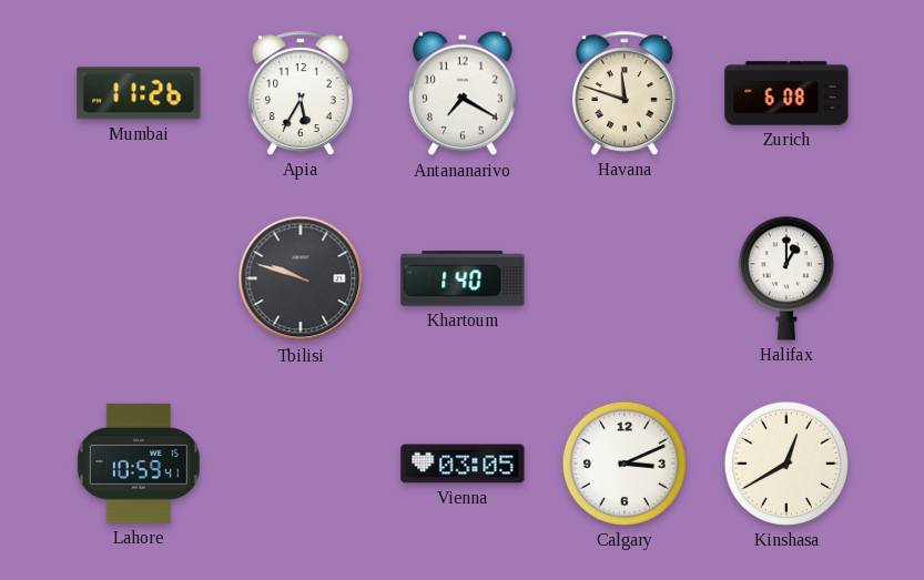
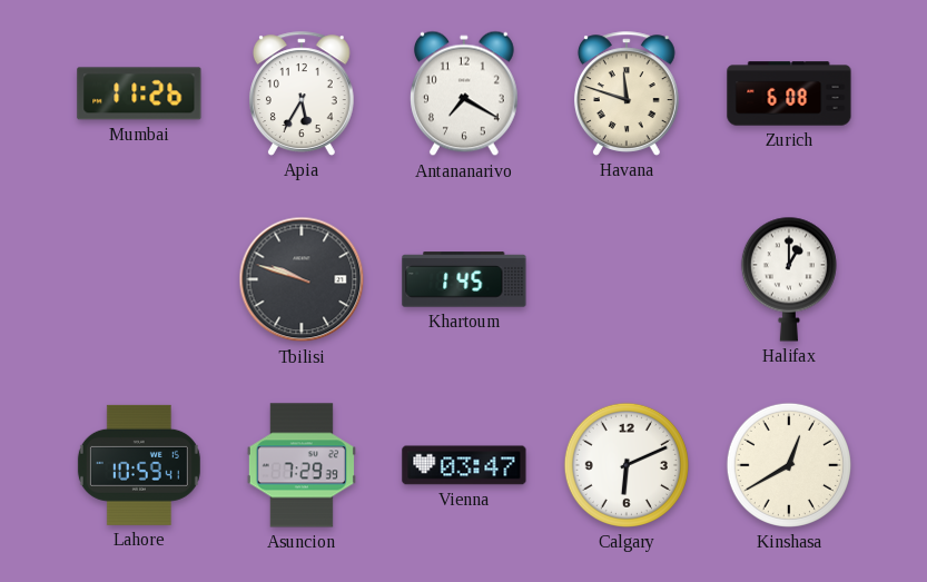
Khartoum: 1:40 -> 1:45 (464, 279)
Asuncion: none -> 7:29 (302, 465)
Vienna: 03:05 -> 03:47 (464, 465)
Calgary: 3:11 -> 6:11 (627, 465)
